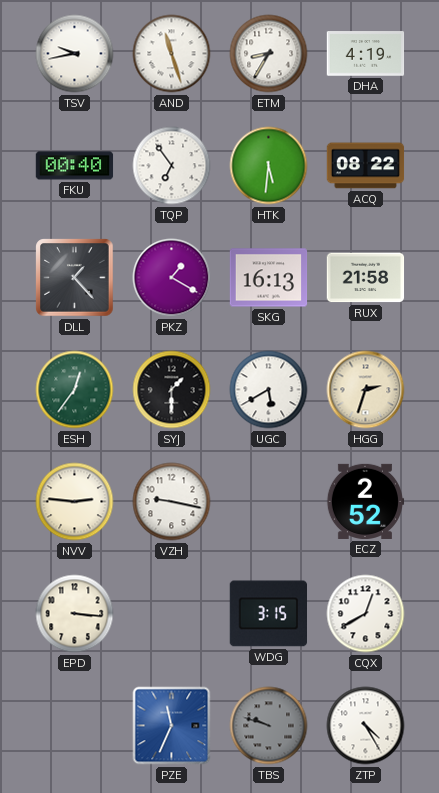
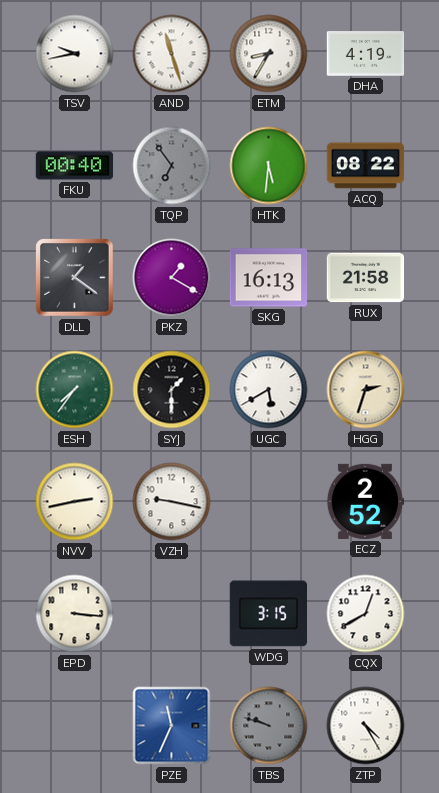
TQP dial: white -> grey (172, 166)
DLL: 1:23 -> 1:21 (75, 278)
ESH: 12:36 -> 7:36 (75, 390)
NVV: 2:46 -> 2:43 (75, 502)
